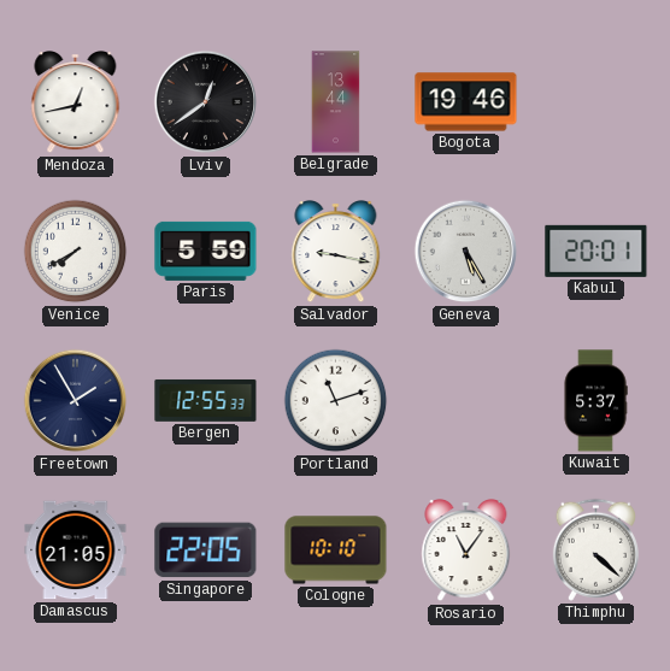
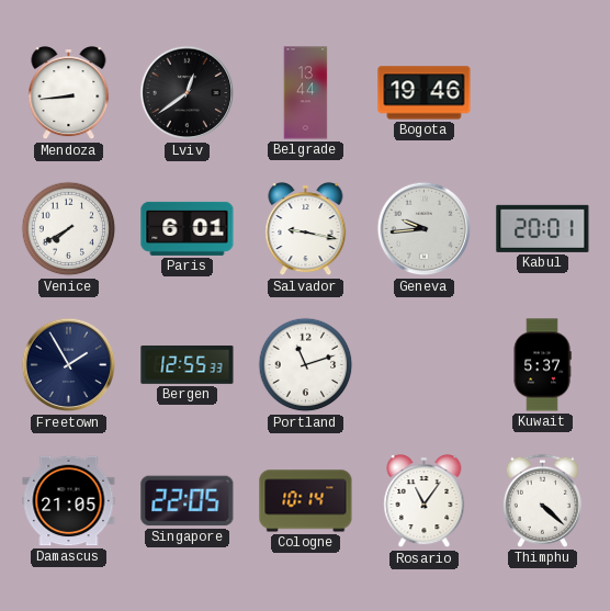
Mendoza: 12:43 -> 8:44 (69, 94)
Paris: 5:59 -> 6:01 (188, 228)
Geneva: 5:25 -> 9:44 (425, 229)
Cologne: 10:10 -> 10:14 (306, 501)
